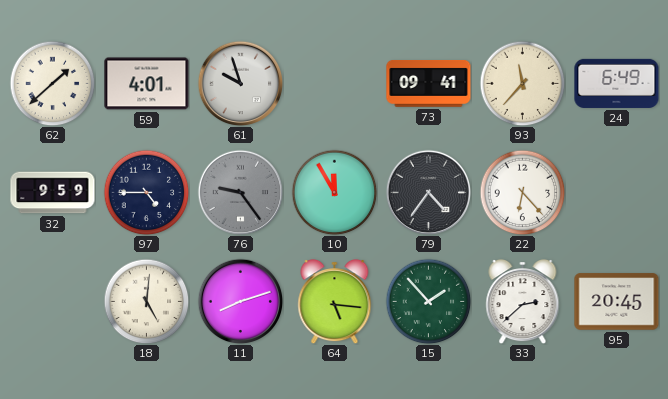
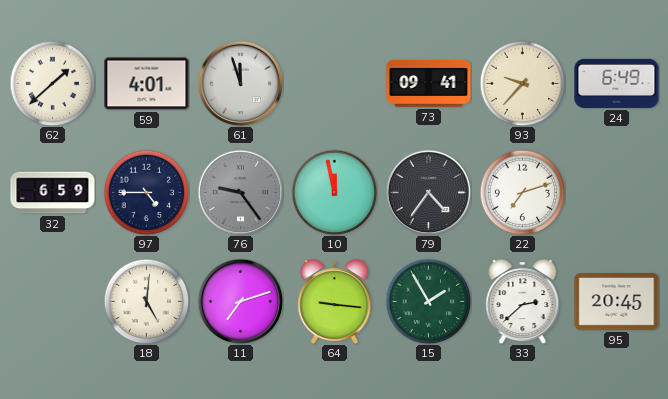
61: 9:57 -> 11:57 (240, 83)
93: 11:37 -> 9:37 (522, 83)
32: 9:59 -> 6:59 (53, 193)
10: 11:55 -> 11:58 (334, 192)
22: 6:23 -> 7:12 (522, 192)
11: 8:12 -> 7:12 (240, 301)
64: 5:16 -> 9:16 (335, 302)
15: 1:53 -> 1:55 (428, 301)
